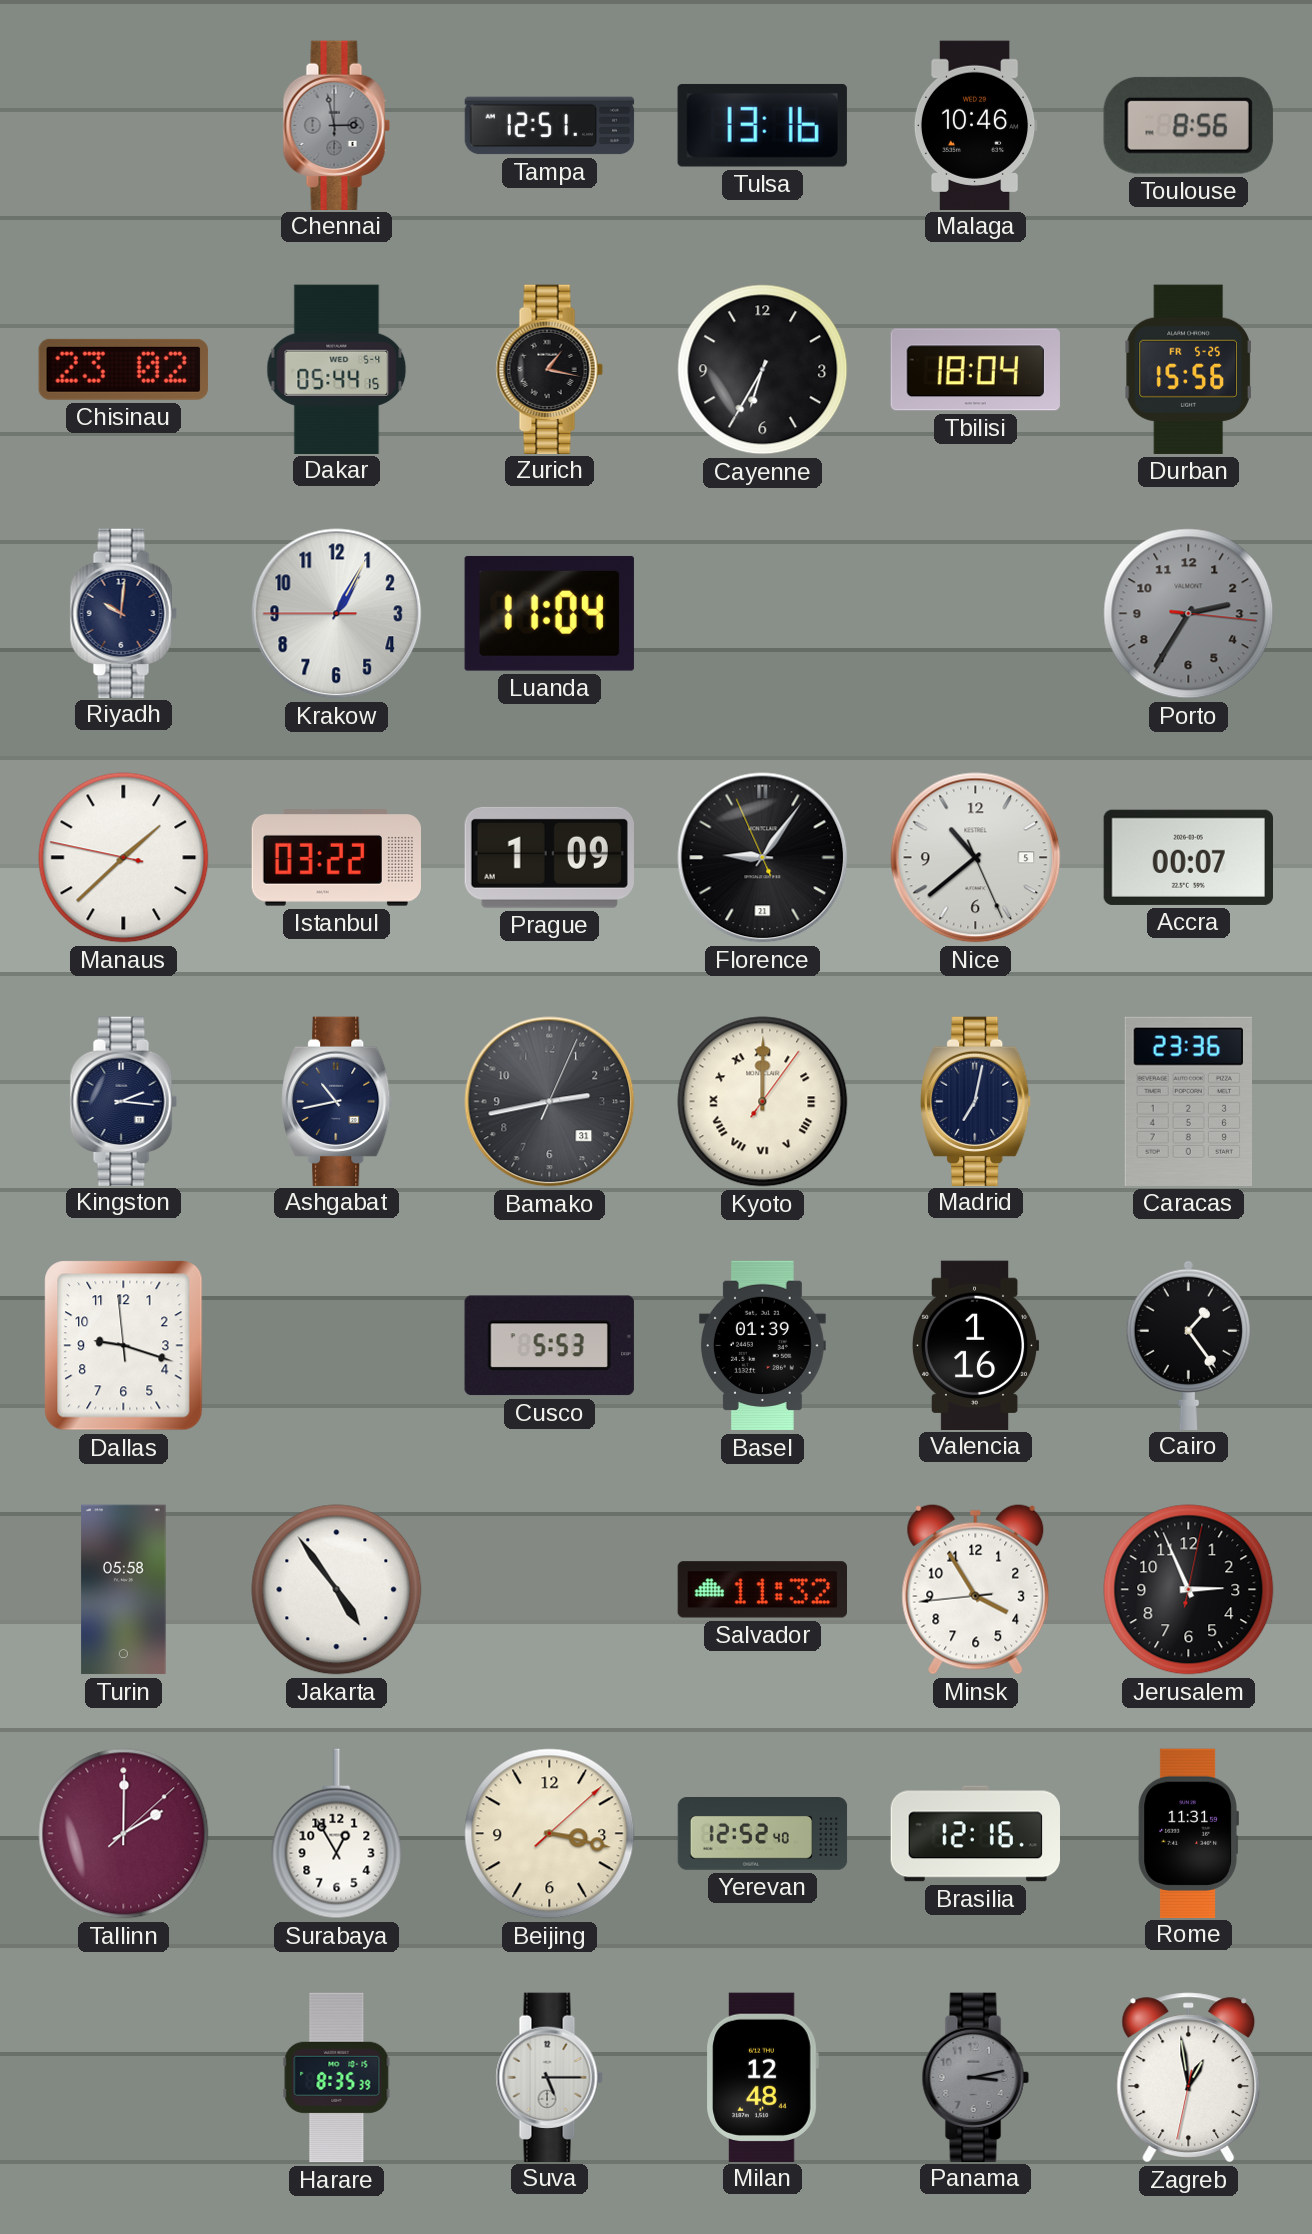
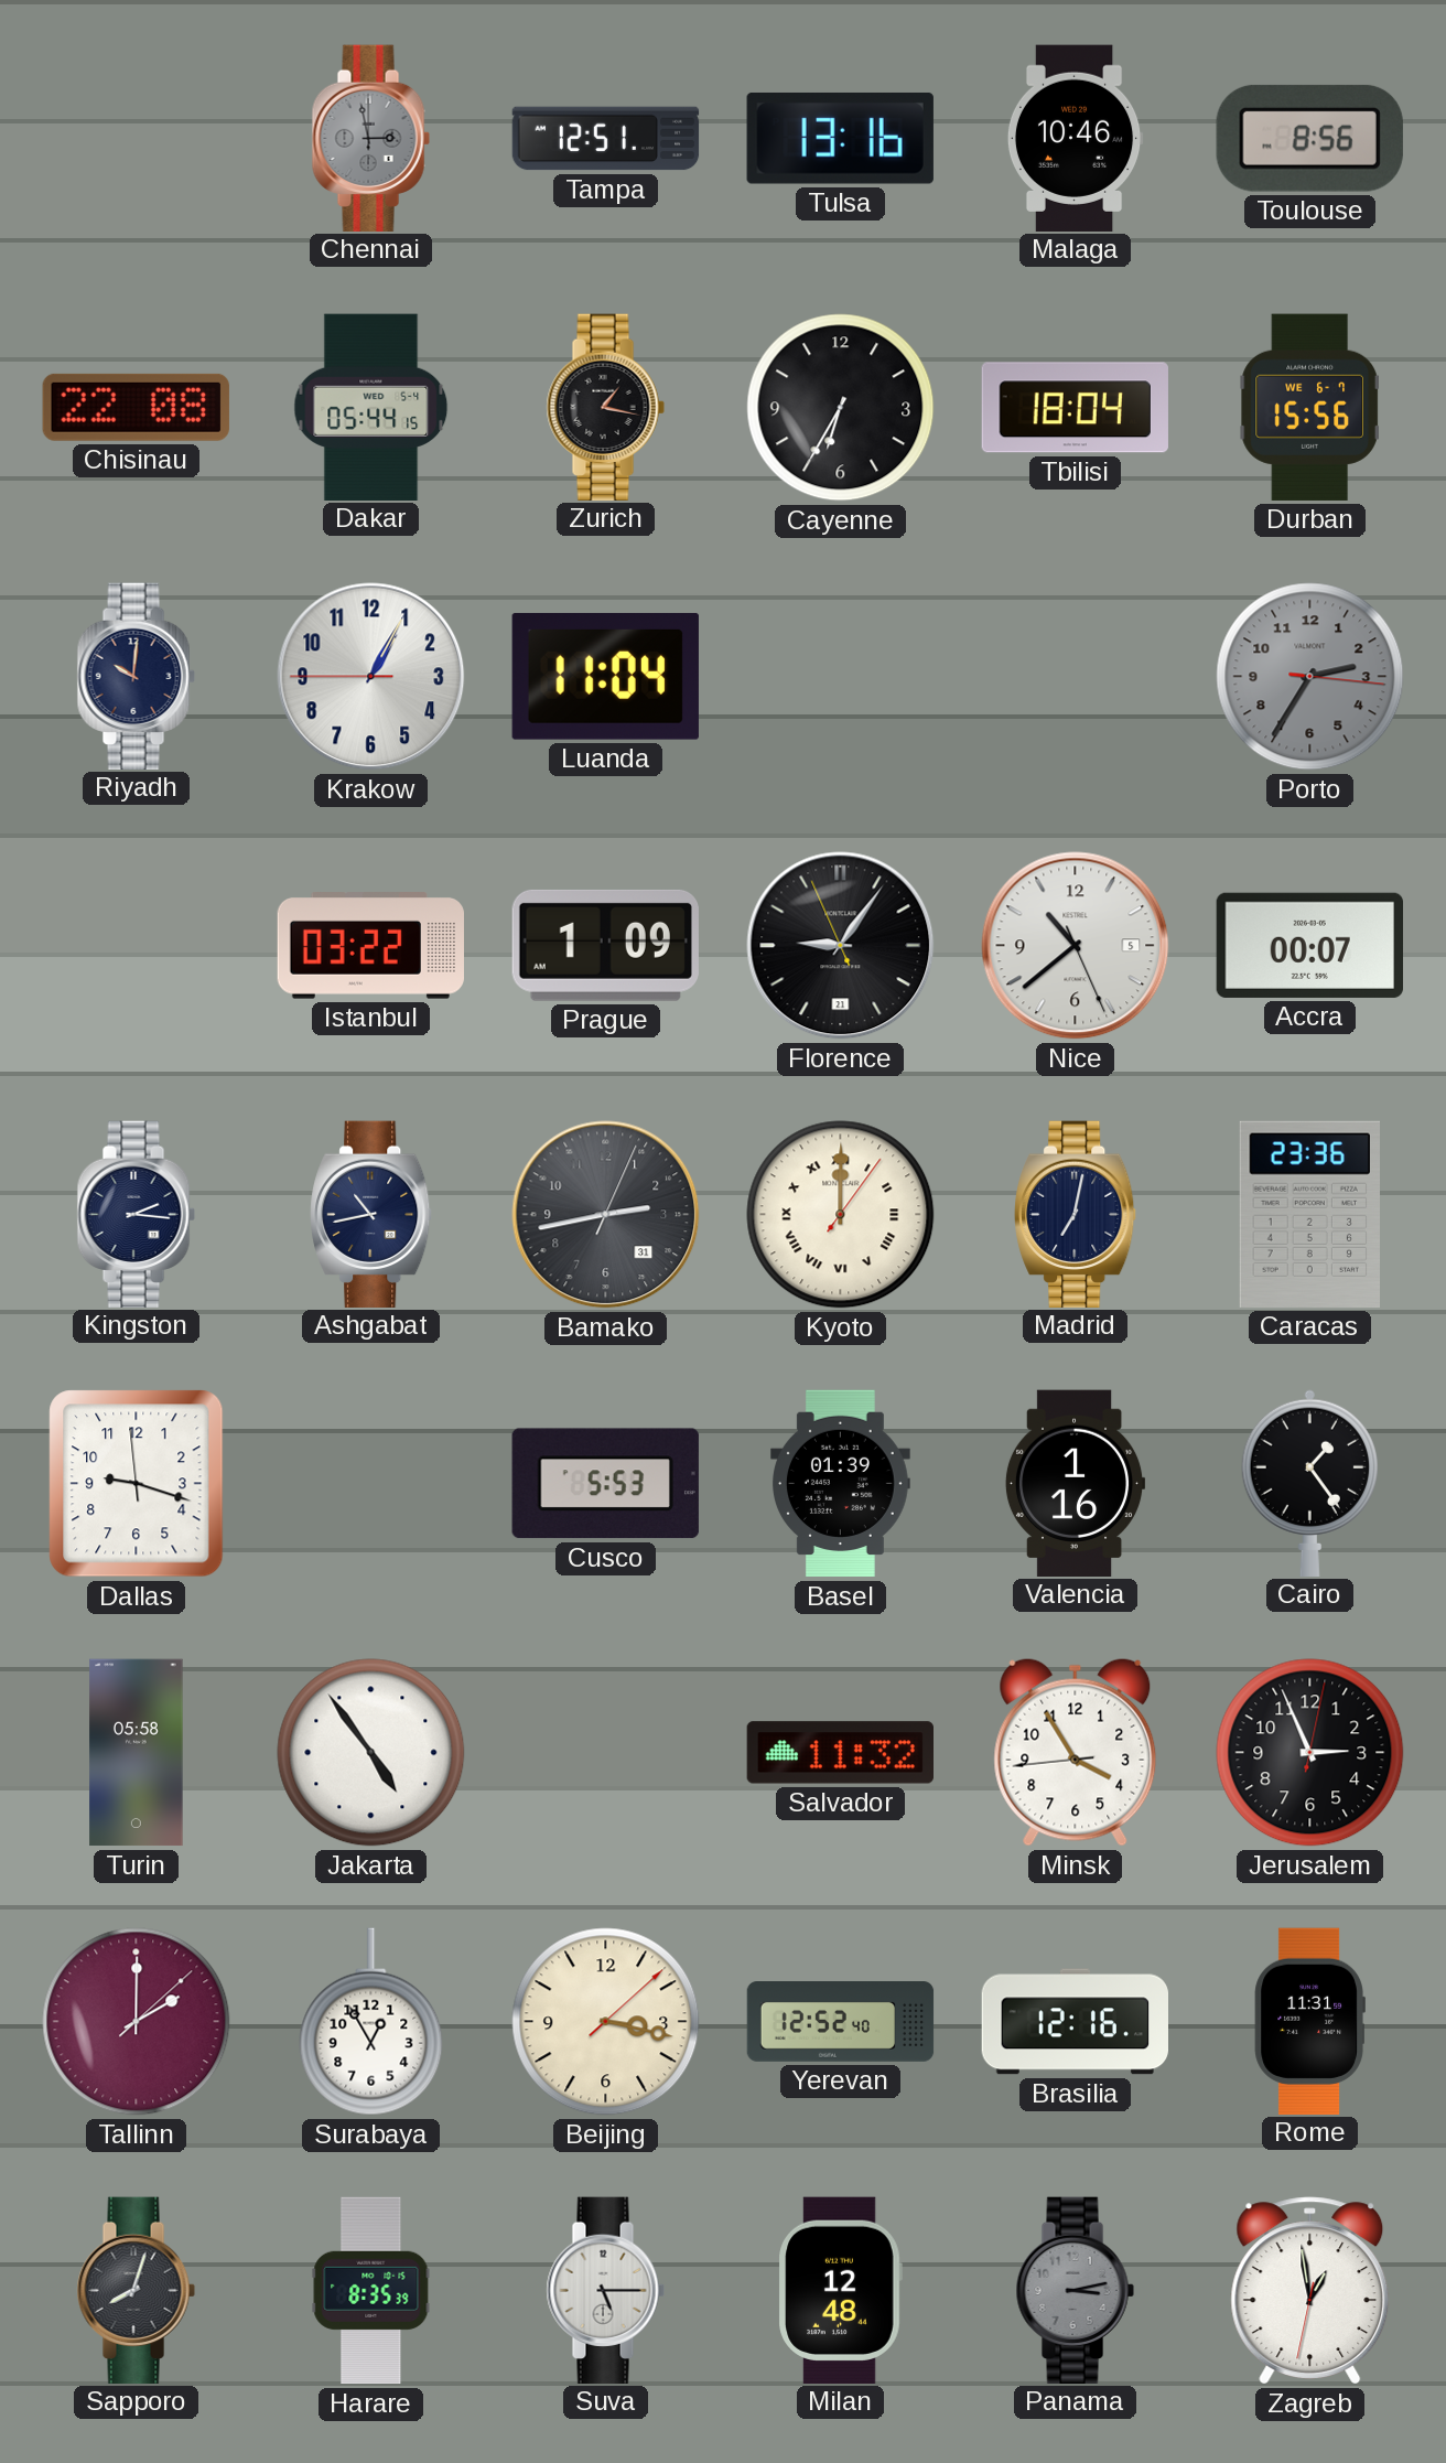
Chisinau: 23:02 -> 22:08 (136, 407)
Durban date: FR 5-25 -> WE 6-7 (1310, 407)
Manaus: 1:37 -> none (124, 858)
Sapporo: none -> 8:03 (136, 2290)
